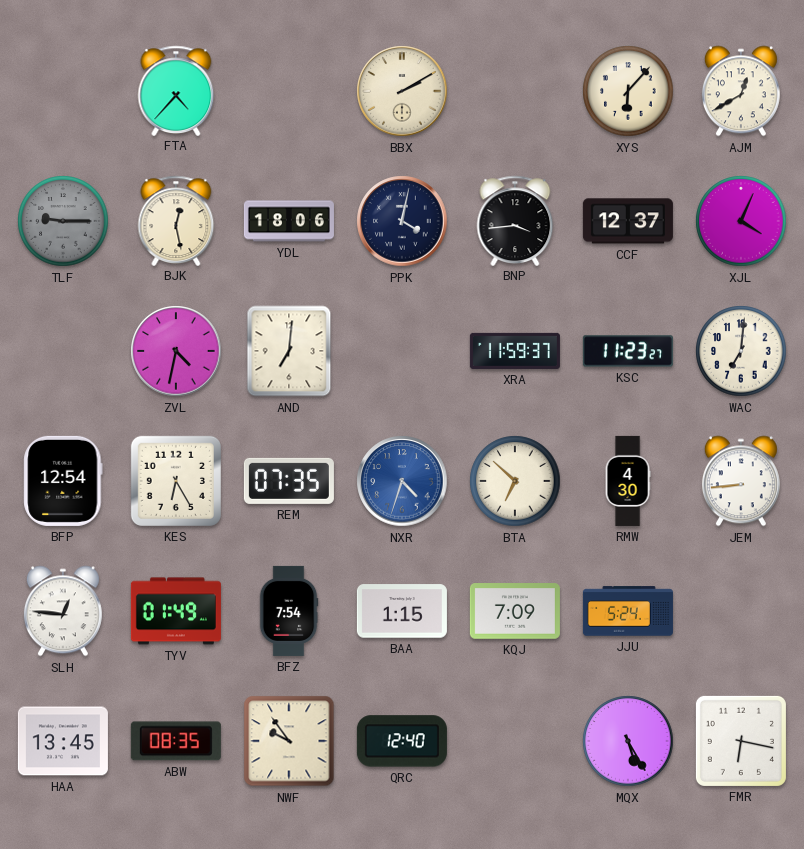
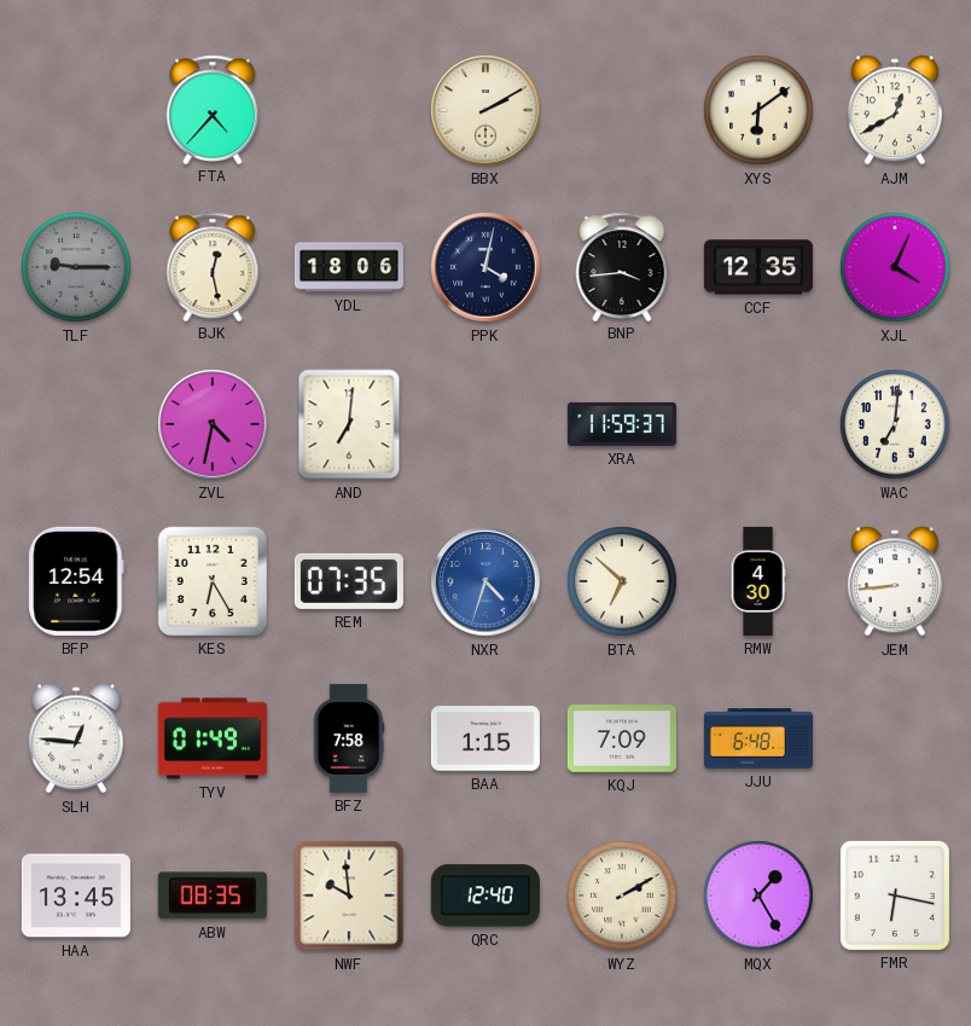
XYS: 6:07 -> 6:09 (758, 110)
CCF: 12:37 -> 12:35 (758, 267)
KSC: 11:23 -> none (628, 351)
BFZ: 7:54 -> 7:58 (349, 738)
JJU: 5:24 -> 6:48 (758, 738)
NWF: 9:54 -> 9:59 (349, 895)
WYZ: none -> 2:10 (622, 895)
MQX: 5:25 -> 1:25 (758, 895)
